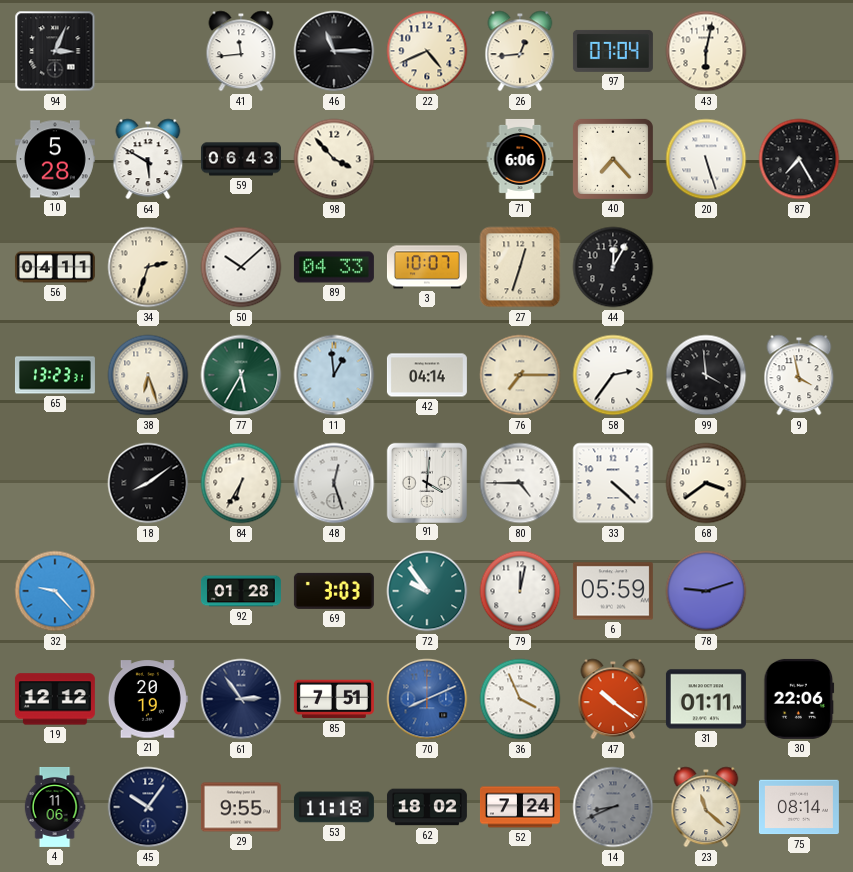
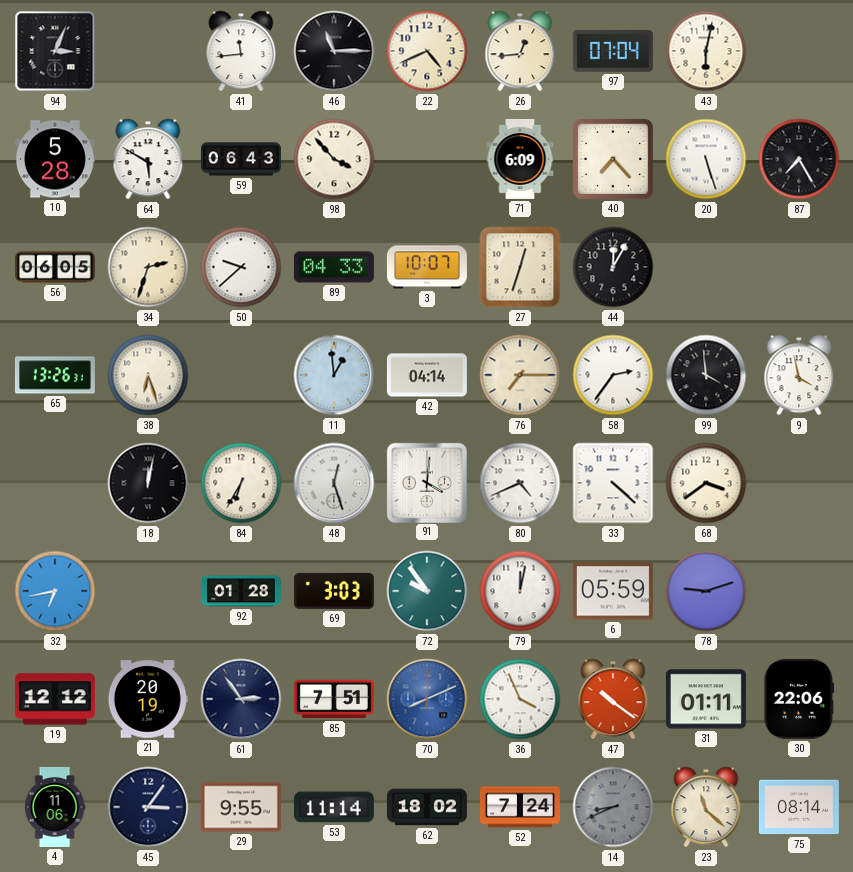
71: 6:06 -> 6:09 (520, 159)
56: 04:11 -> 06:05 (55, 267)
50: 10:08 -> 9:38 (241, 267)
65: 13:23 -> 13:26 (55, 375)
77: 5:35 -> none (241, 375)
18: 8:09 -> 12:02 (148, 483)
80: 4:45 -> 4:41 (520, 483)
32: 9:23 -> 6:43 (55, 591)
45: 10:06 -> 3:06 (148, 807)
53: 11:18 -> 11:14 (334, 807)
